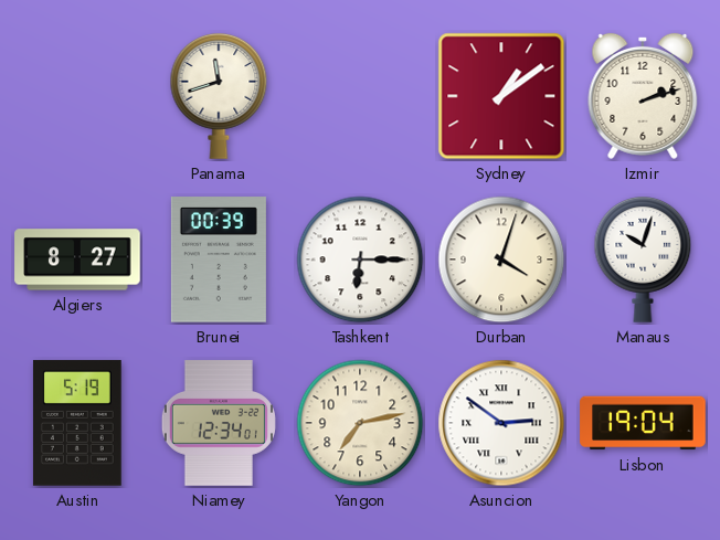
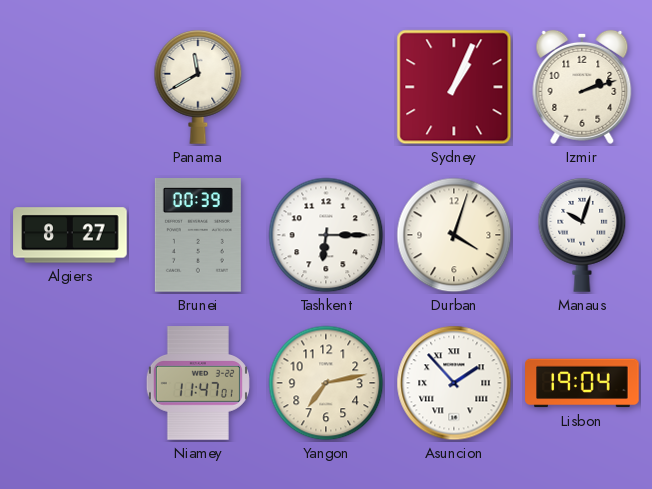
Panama: 11:42 -> 11:40 (198, 87)
Sydney: 1:09 -> 1:04 (454, 87)
Austin: 5:19 -> none (77, 423)
Niamey: 12:34 -> 11:47 (198, 383)
Asuncion: 2:51 -> 1:53 (454, 383)
